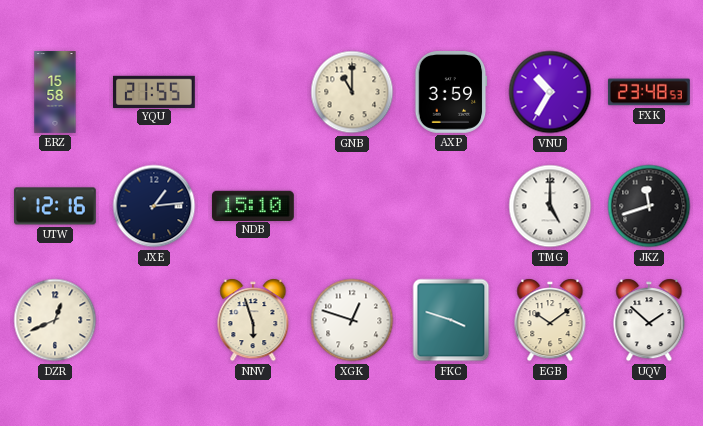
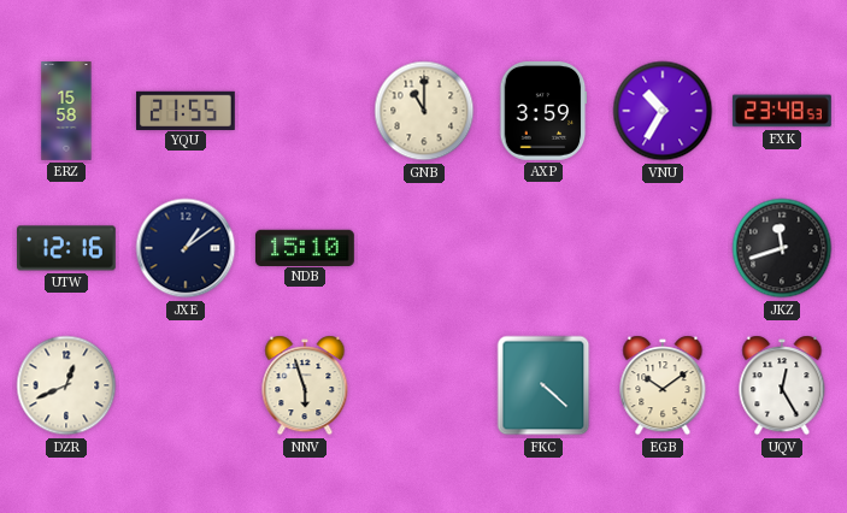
JXE: 1:14 -> 1:09 (186, 248)
TMG: 5:00 -> none (550, 206)
XGK: 12:48 -> none (352, 320)
FKC: 3:48 -> 4:22 (543, 385)
UQV: 1:52 -> 12:25 (782, 385)
